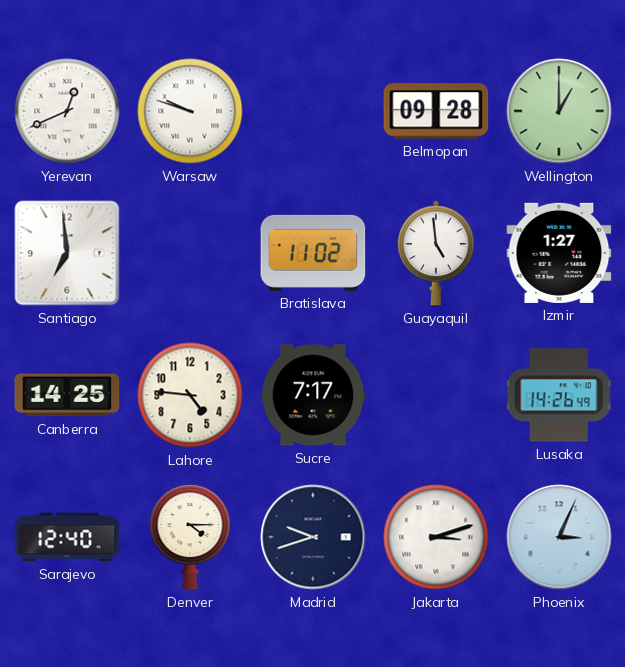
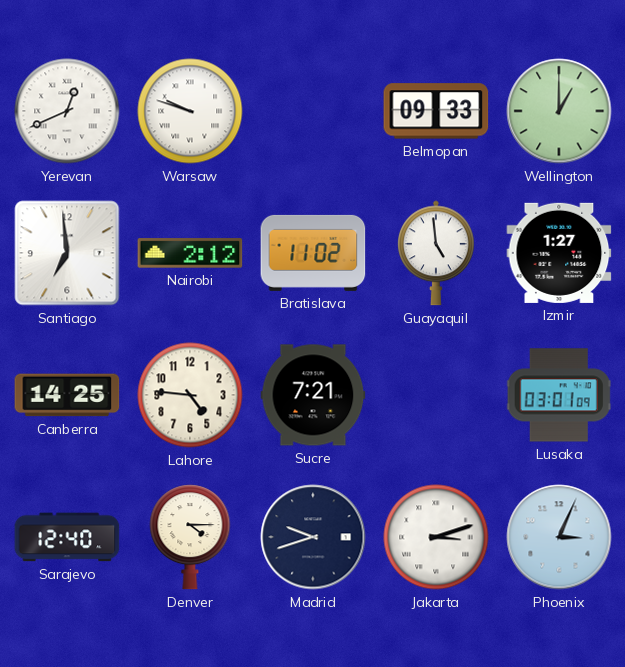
Belmopan: 09:28 -> 09:33 (436, 111)
Nairobi: none -> 2:12 (190, 253)
Sucre: 7:17 -> 7:21 (313, 395)
Lusaka: 14:26 -> 03:01 (559, 395)
